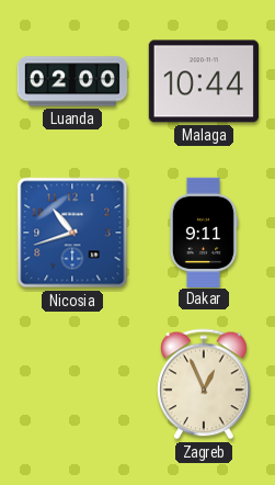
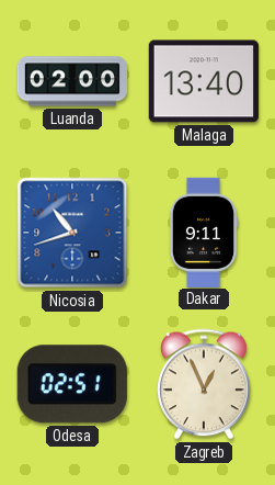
Malaga: 10:44 -> 13:40 (204, 81)
Odesa: none -> 02:51 (72, 384)
